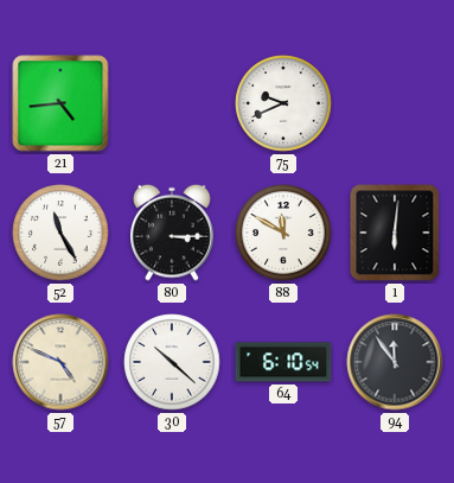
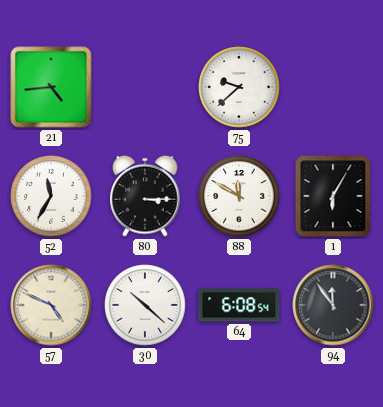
75: 9:41 -> 9:38 (239, 87)
52: 11:25 -> 11:35 (51, 196)
1: 6:01 -> 6:05 (333, 196)
64: 6:10 -> 6:08 (239, 305)
